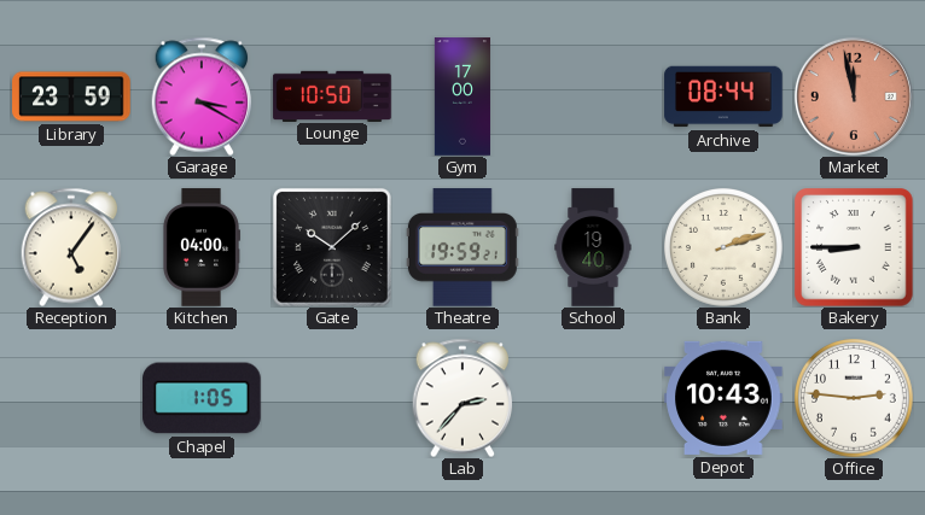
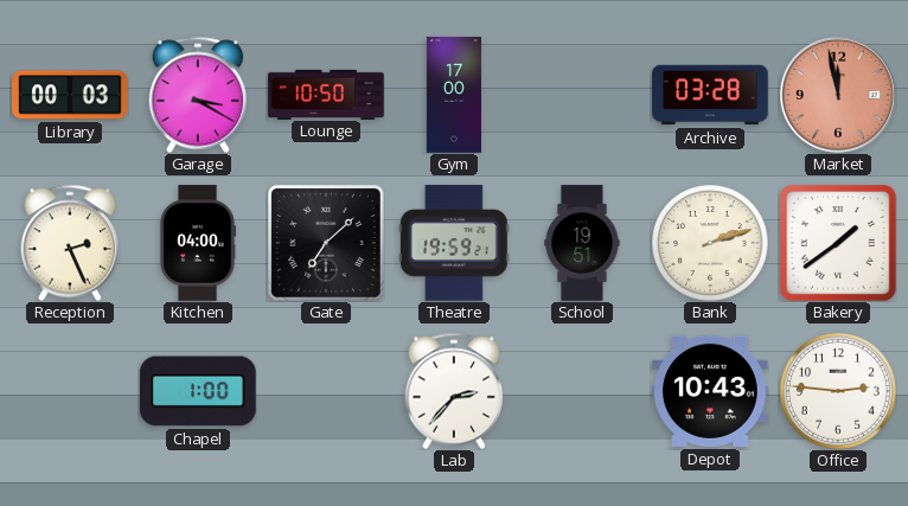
Library: 23:59 -> 00:03 (70, 95)
Archive: 08:44 -> 03:28 (710, 95)
Reception: 5:06 -> 2:26 (70, 243)
Gate: 10:08 -> 7:08 (326, 243)
School: 19:40 -> 19:51 (582, 243)
Bakery: 8:45 -> 1:39 (838, 243)
Chapel: 1:05 -> 1:00 (199, 391)
